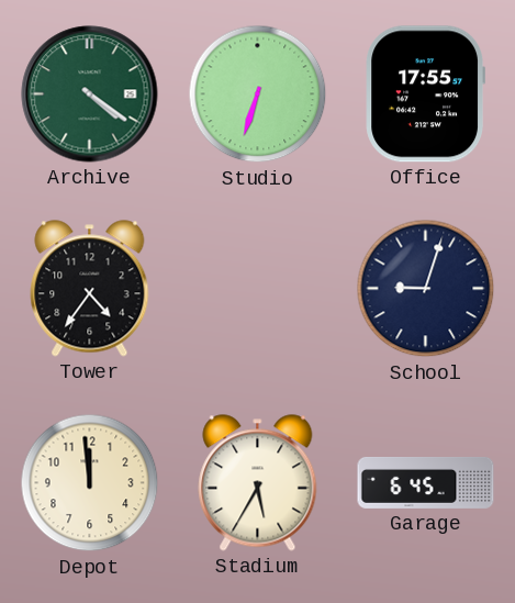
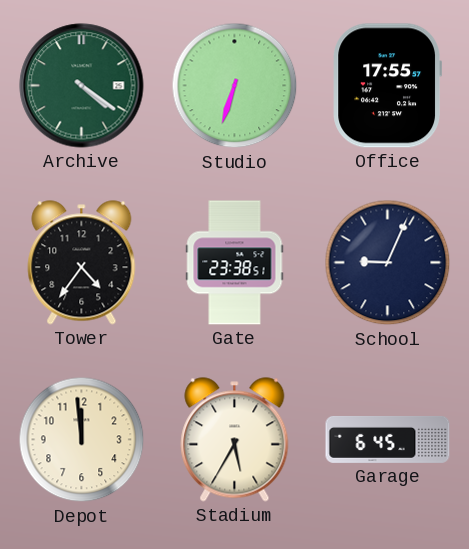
Gate: none -> 23:38 (235, 263)
School: 9:03 -> 9:04 (388, 263)
